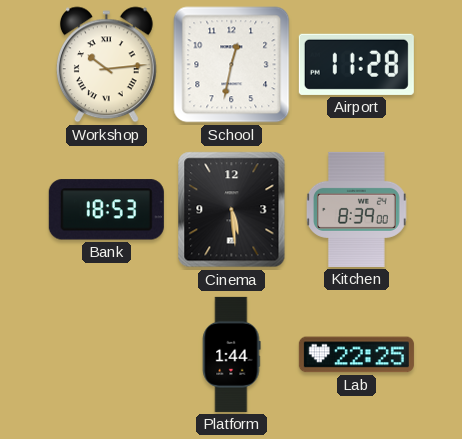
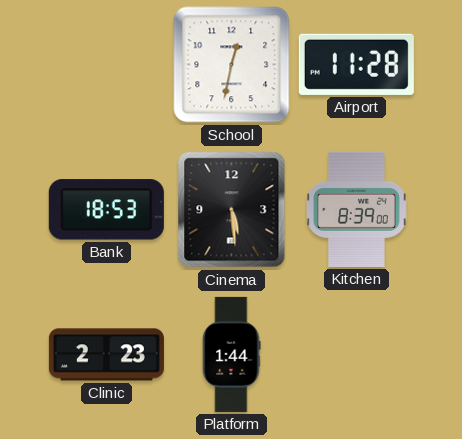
Workshop: 10:14 -> none (106, 65)
Clinic: none -> 2:23 (106, 355)
Lab: 22:25 -> none (356, 355)
